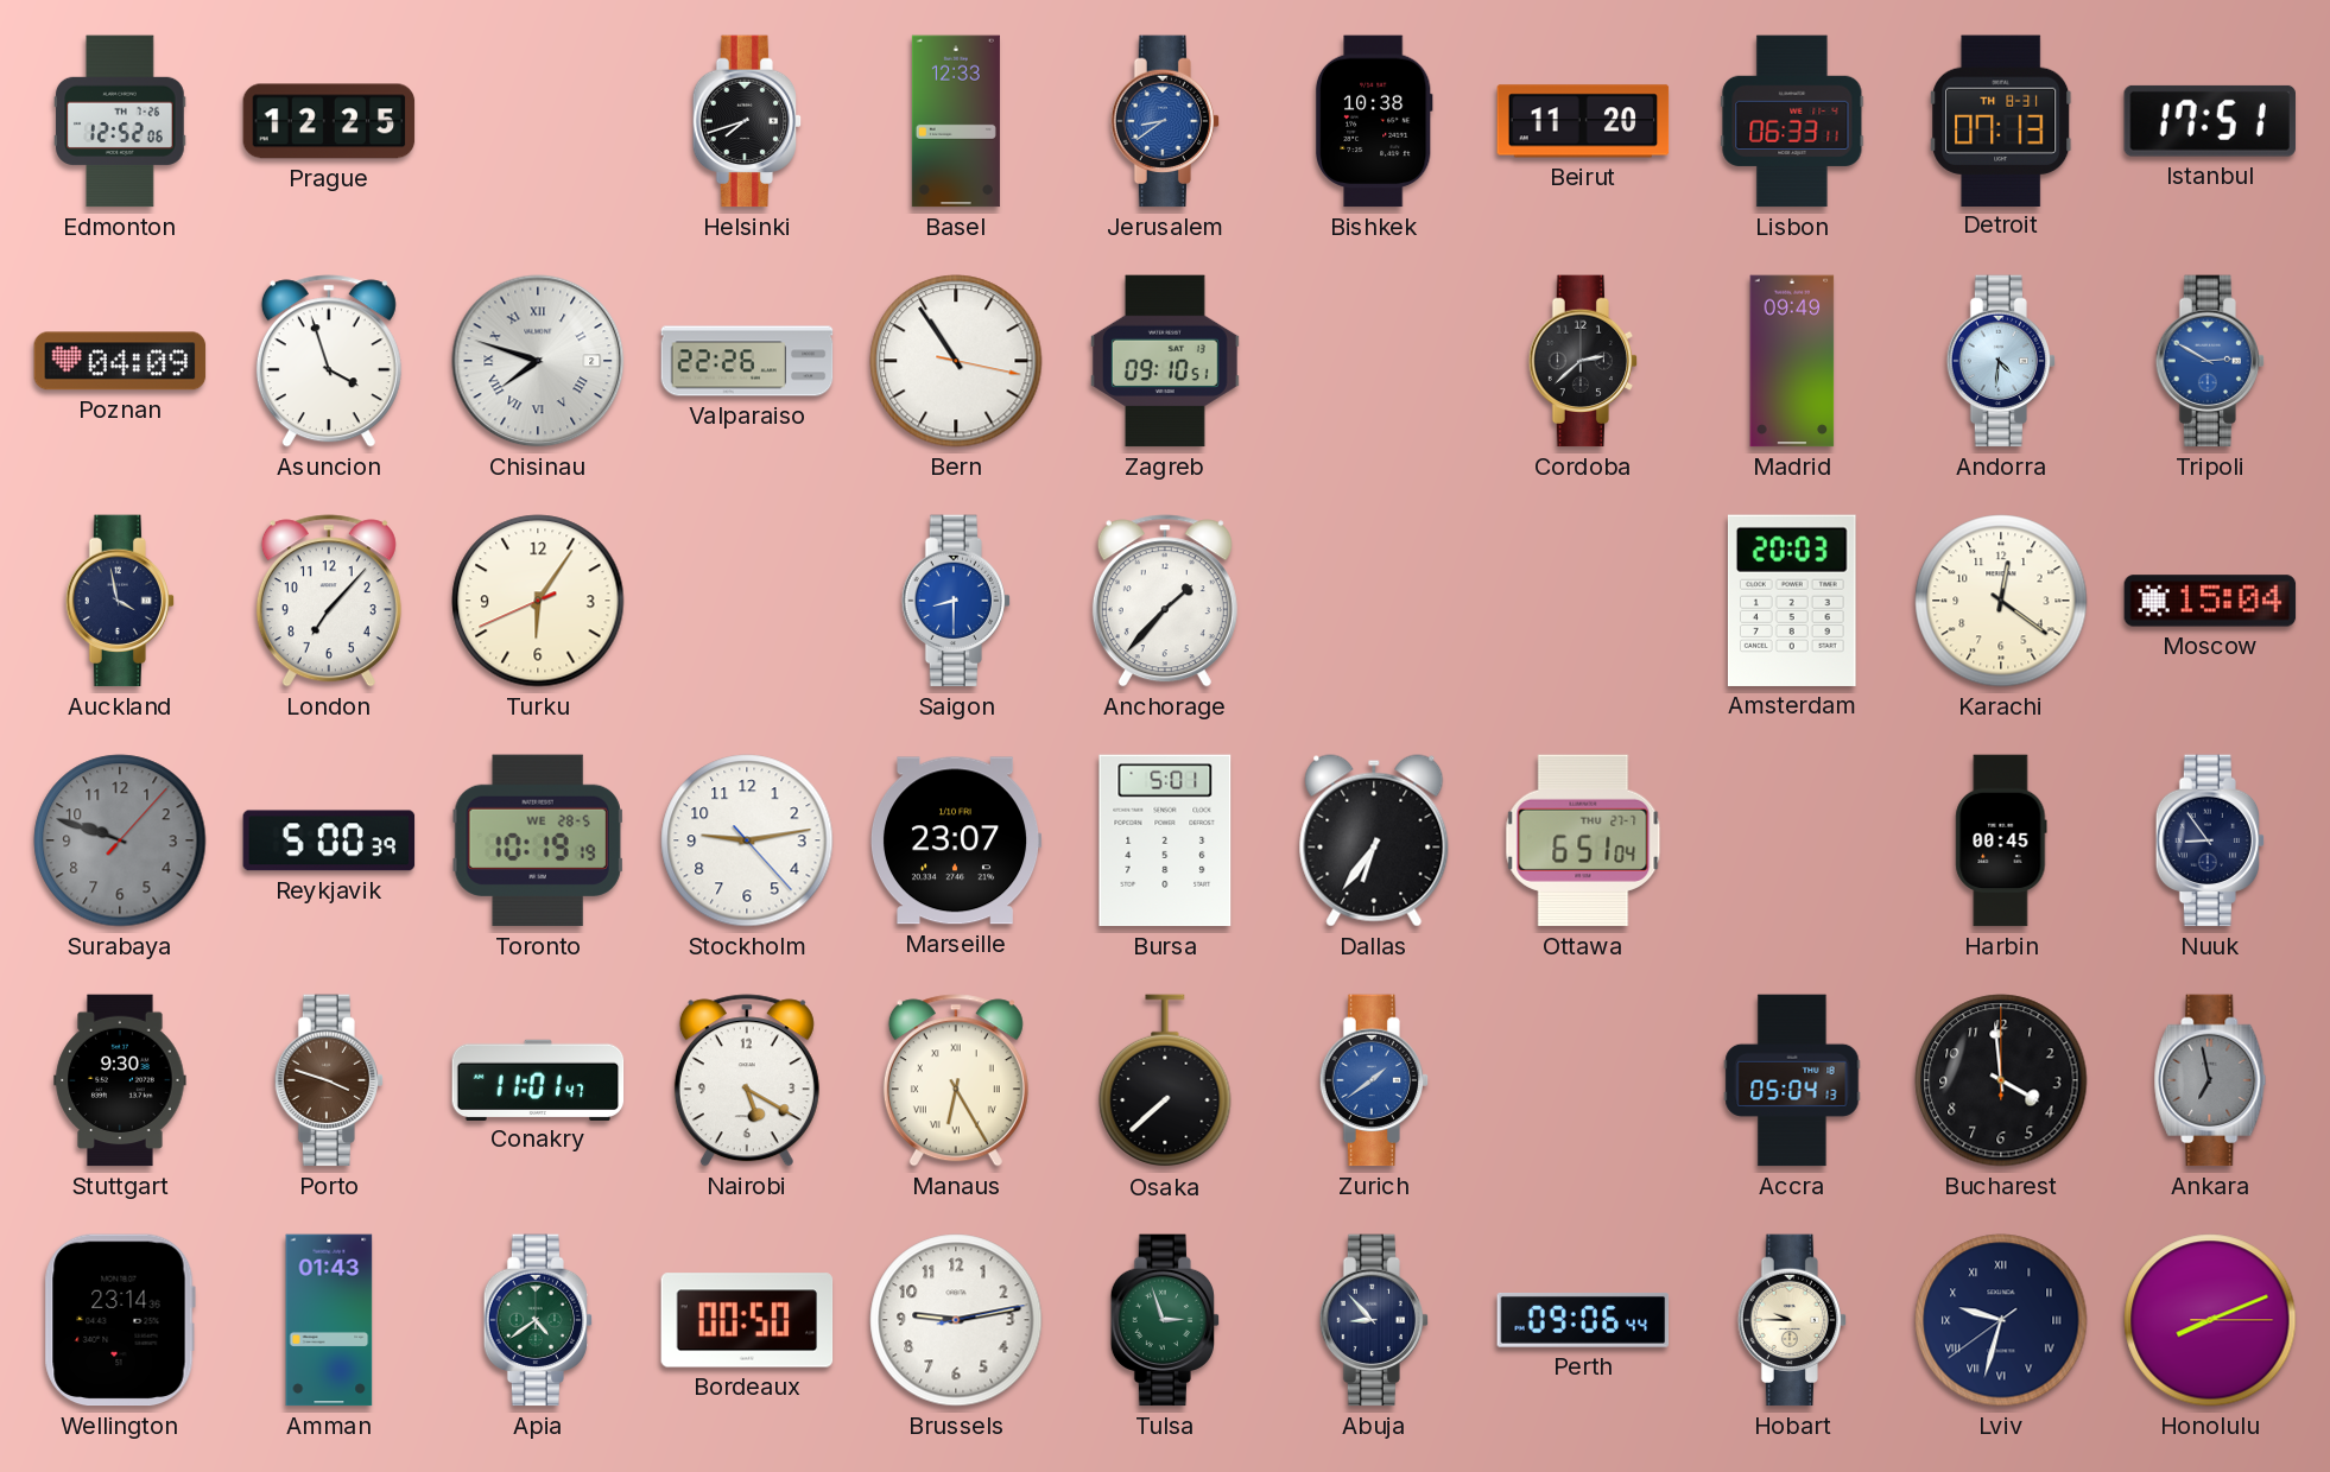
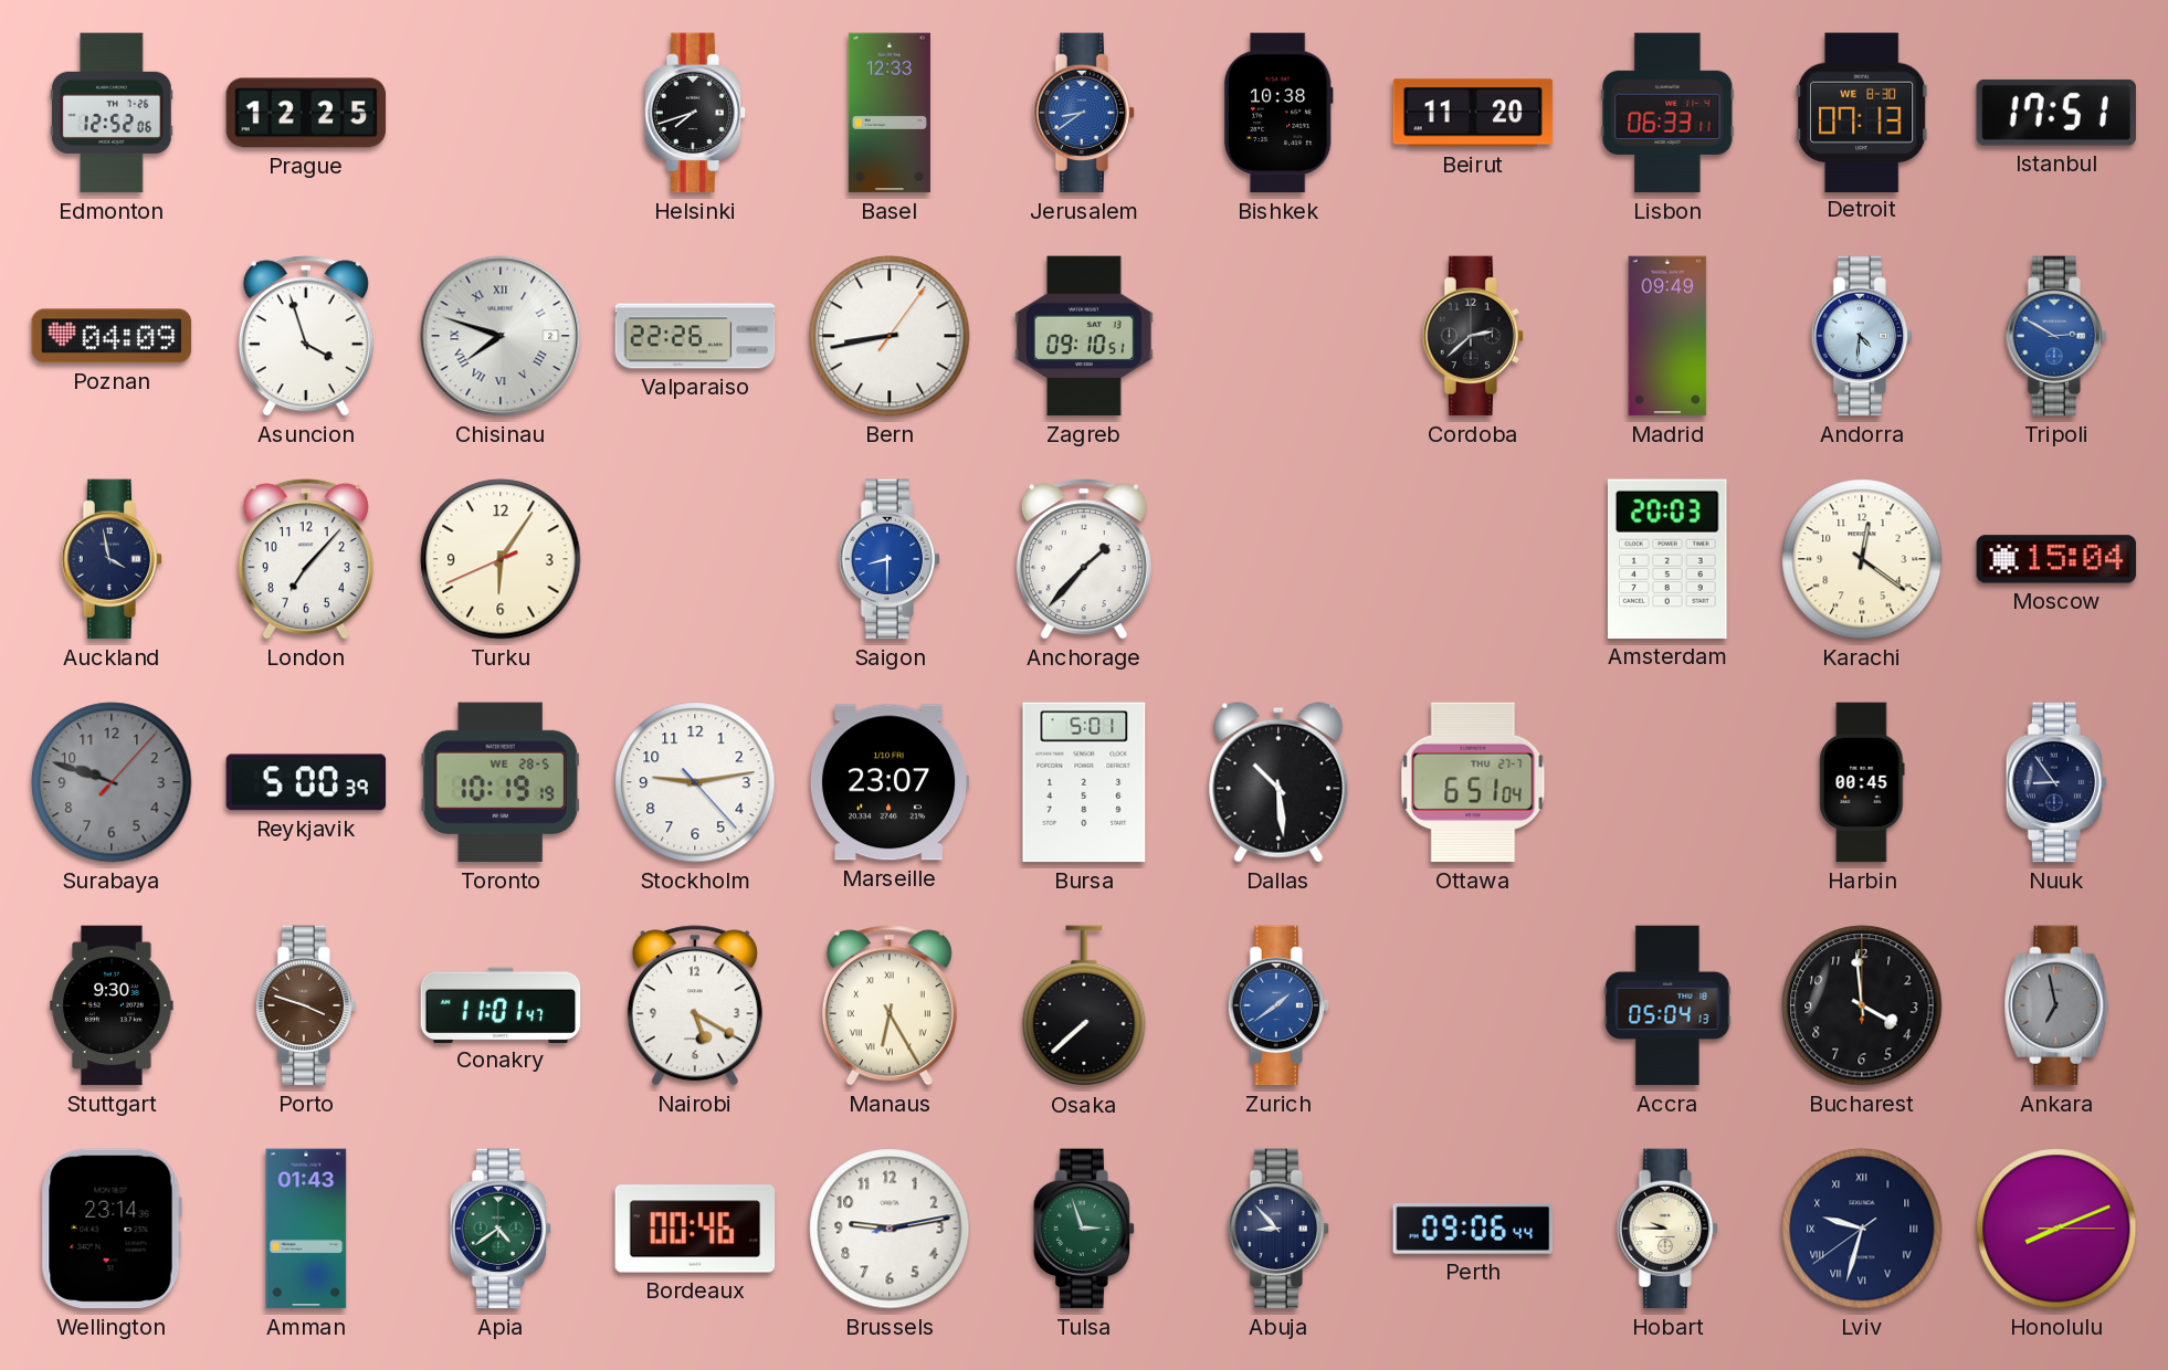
Detroit date: TH 8-31 -> WE 8-30 (1862, 112)
Bern: 10:54 -> 8:43 (890, 336)
Dallas: 6:36 -> 10:29 (1278, 782)
Bordeaux: 00:50 -> 00:46 (695, 1229)
